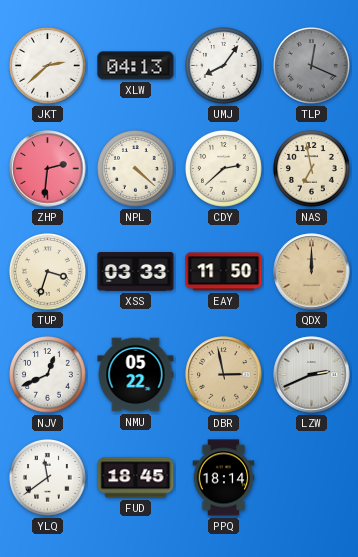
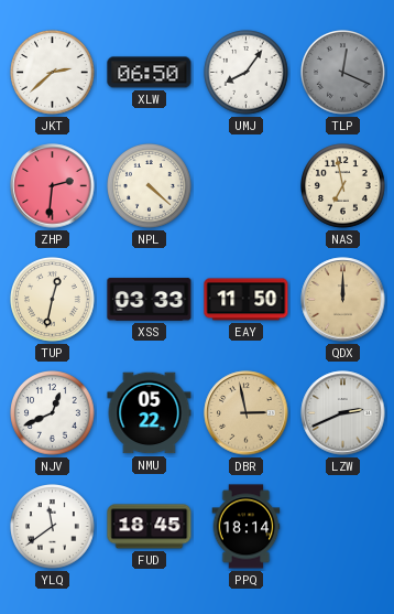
XLW: 04:13 -> 06:50 (150, 73)
CDY: 2:38 -> none (224, 169)
TUP: 3:33 -> 12:32 (53, 300)
